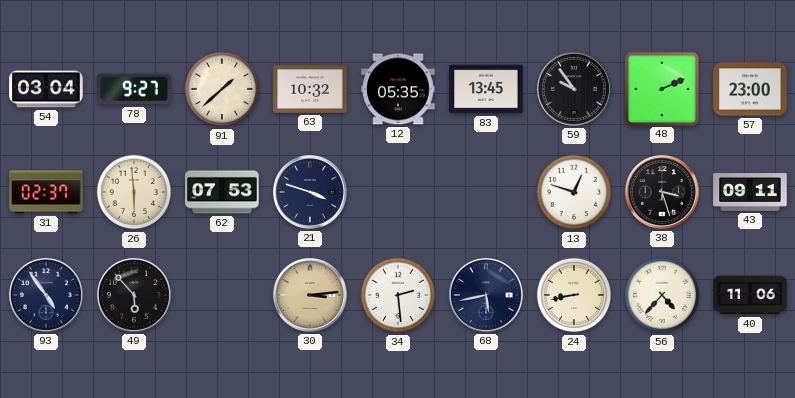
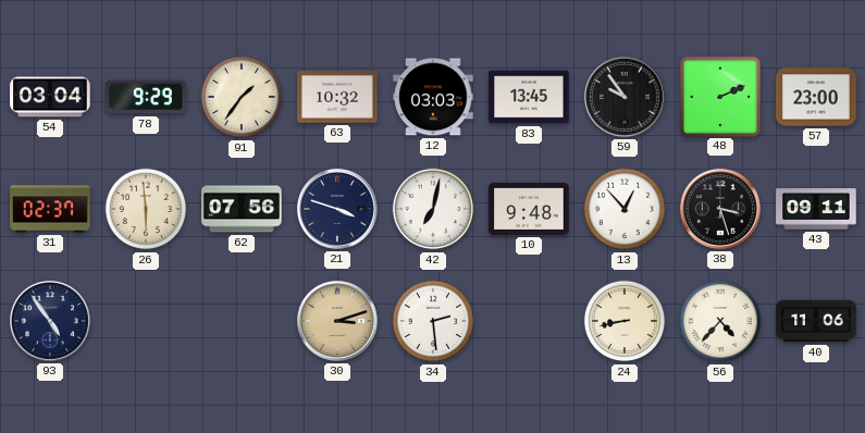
78: 9:27 -> 9:29 (146, 97)
91: 1:38 -> 1:36 (242, 97)
12: 05:35 -> 03:03 (433, 97)
62: 07:53 -> 07:56 (242, 209)
42: none -> 7:02 (433, 209)
10: none -> 9:48 (529, 209)
13: 12:48 -> 12:53 (625, 209)
49: 5:53 -> none (134, 295)
30: 3:14 -> 3:12 (337, 321)
68: 5:43 -> none (486, 295)
